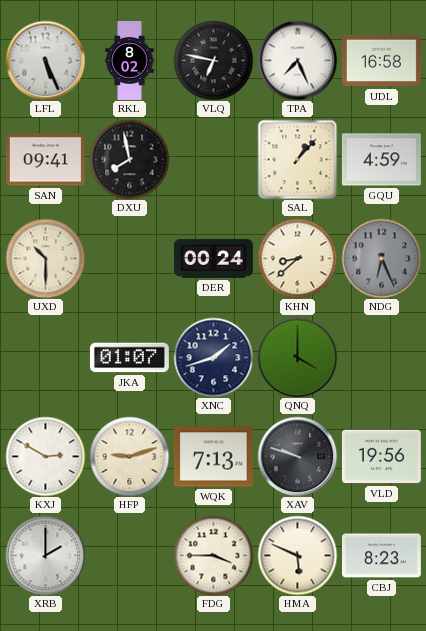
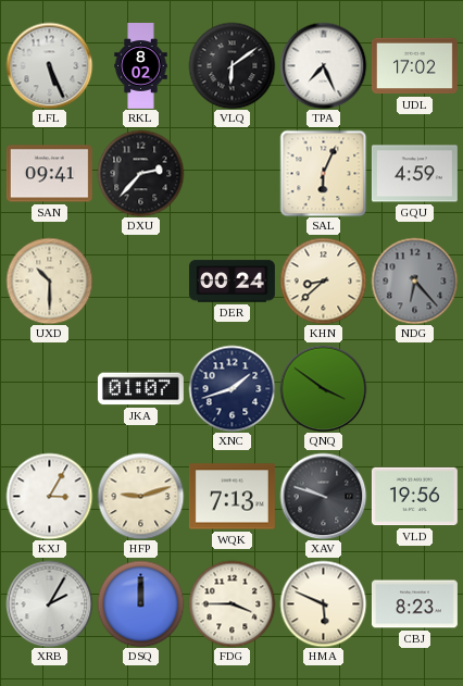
VLQ: 6:47 -> 6:09 (231, 65)
UDL: 16:58 -> 17:02 (414, 66)
DXU: 7:58 -> 2:37 (140, 173)
SAL: 1:07 -> 6:04 (323, 173)
NDG: 6:26 -> 6:23 (414, 280)
QNQ: 4:00 -> 3:51 (323, 388)
KXJ: 2:50 -> 3:05 (49, 496)
XRB: 2:00 -> 2:05 (49, 603)
DSQ: none -> 12:00 (140, 603)
